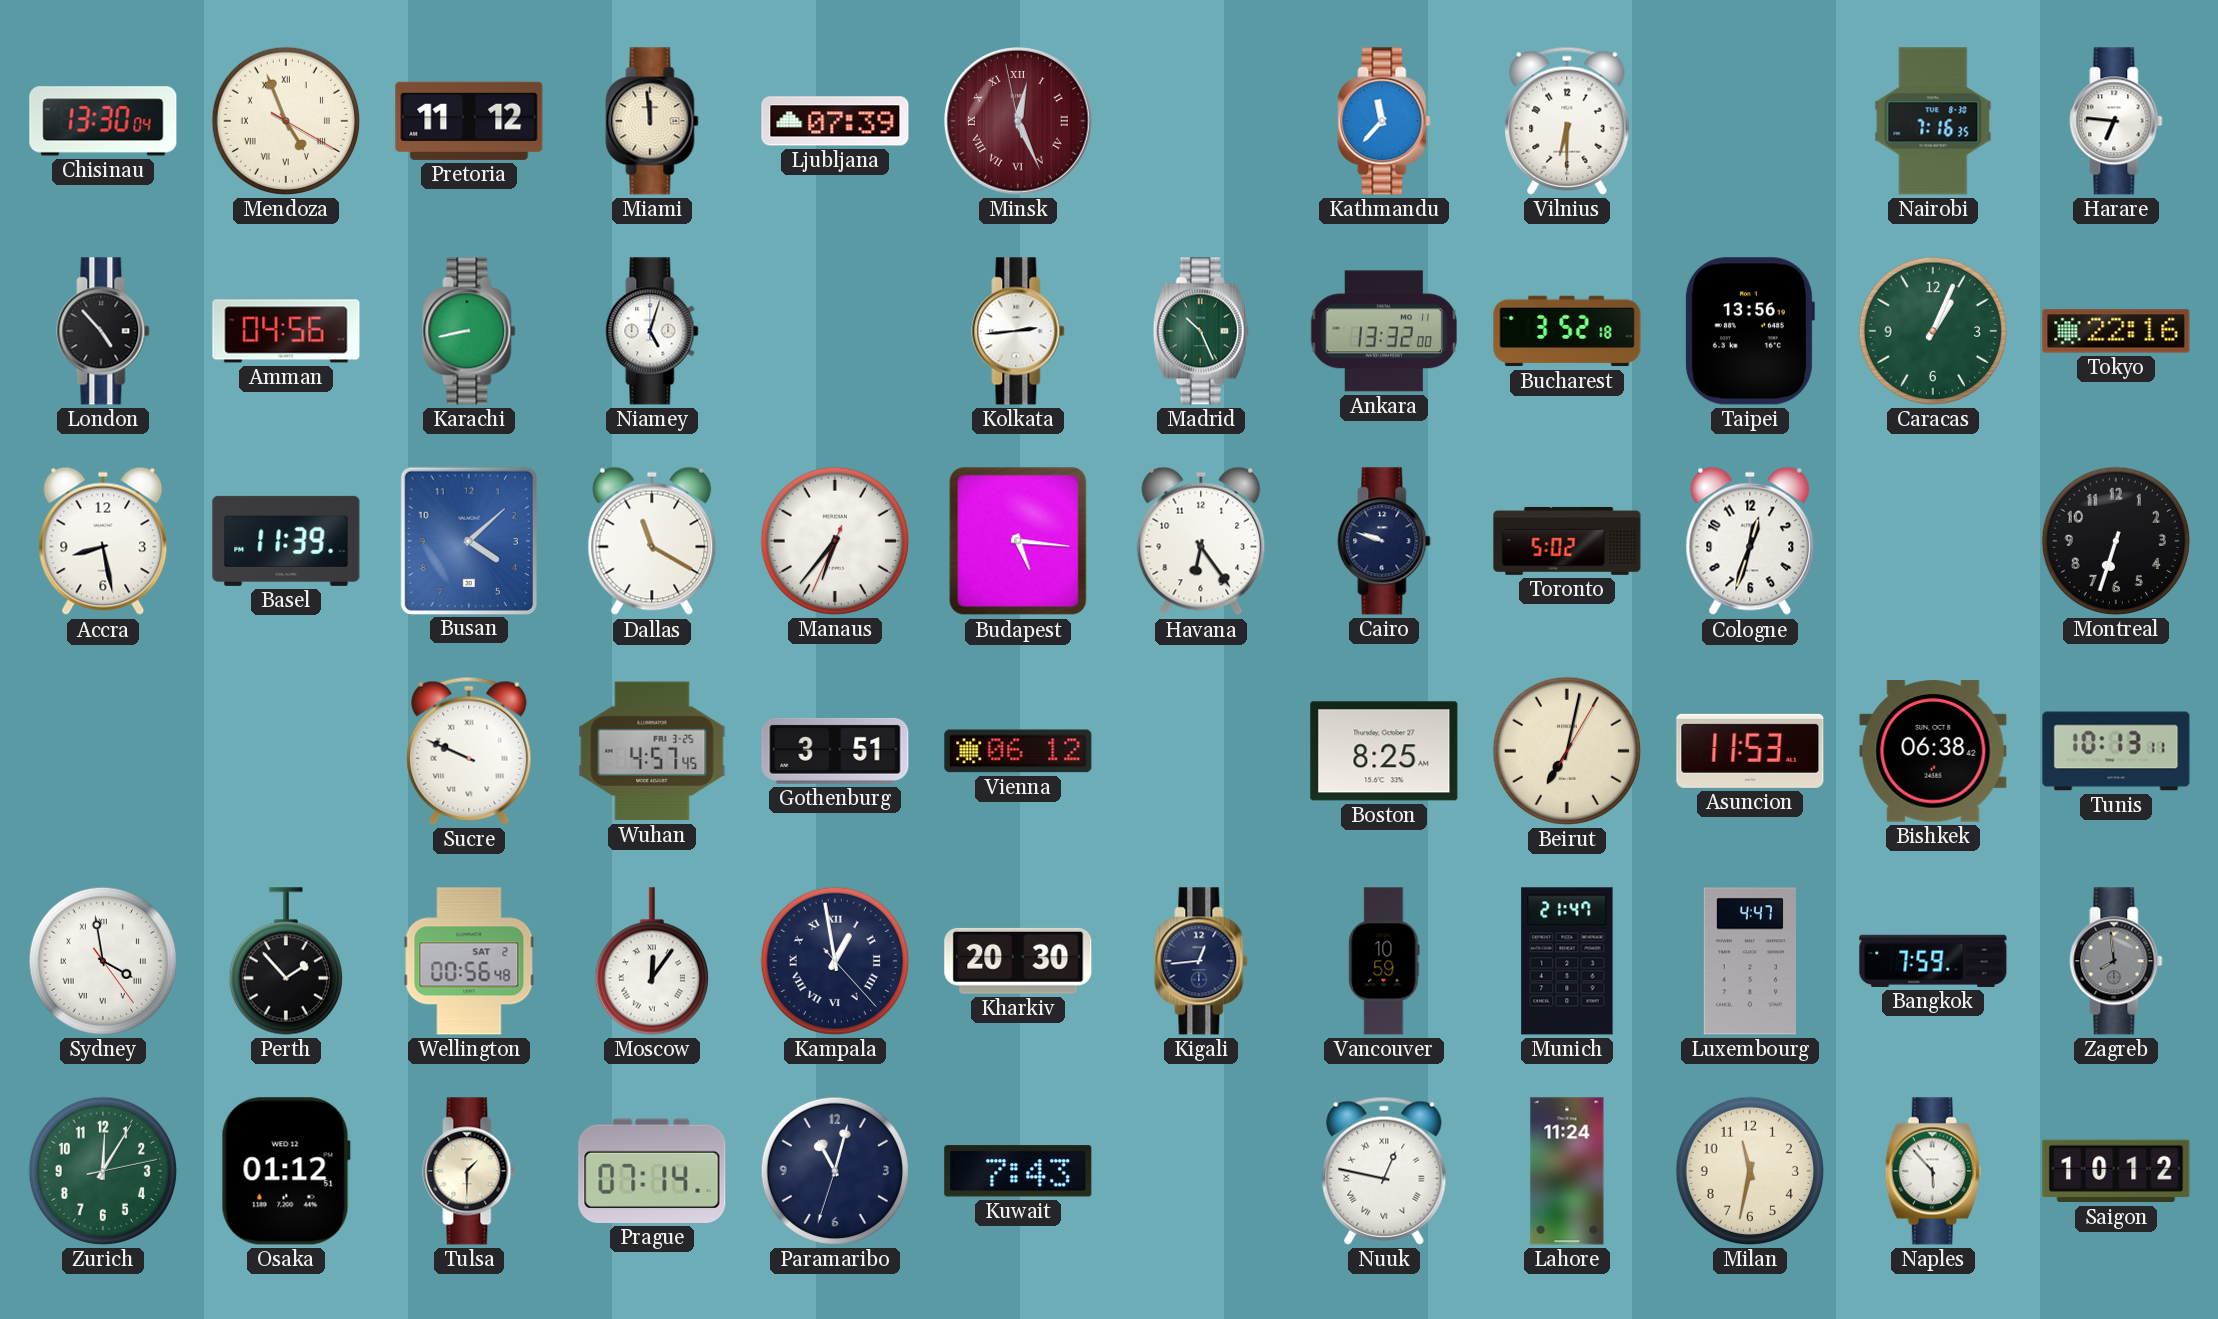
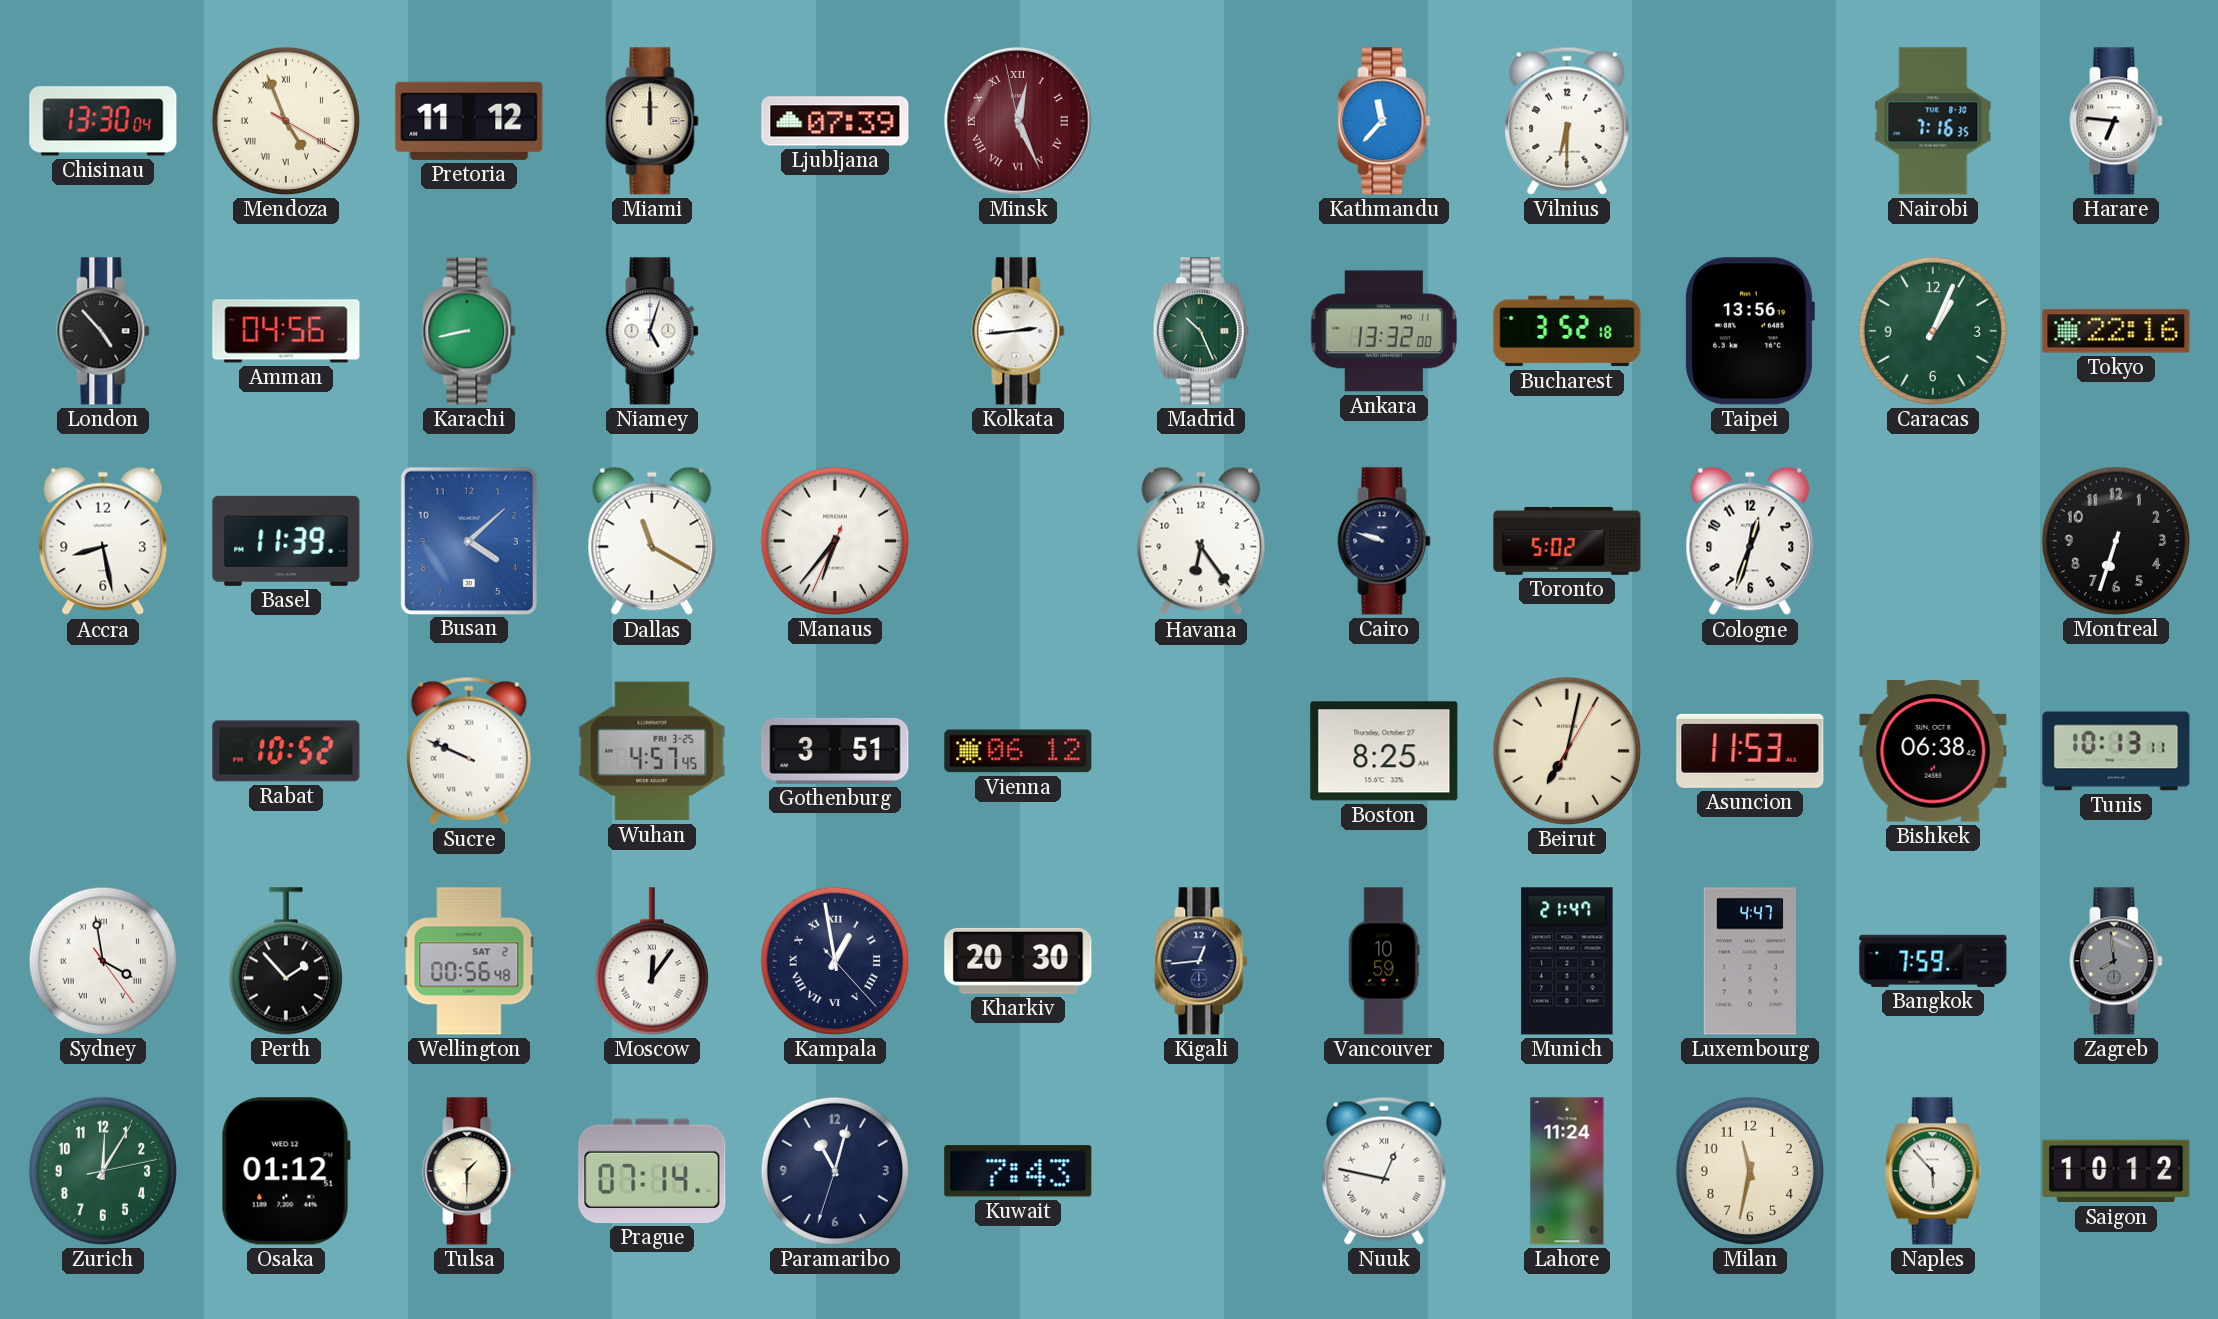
Miami: 11:59 -> 12:00 (652, 121)
Budapest: 5:16 -> none (1018, 541)
Rabat: none -> 10:52 (286, 751)
